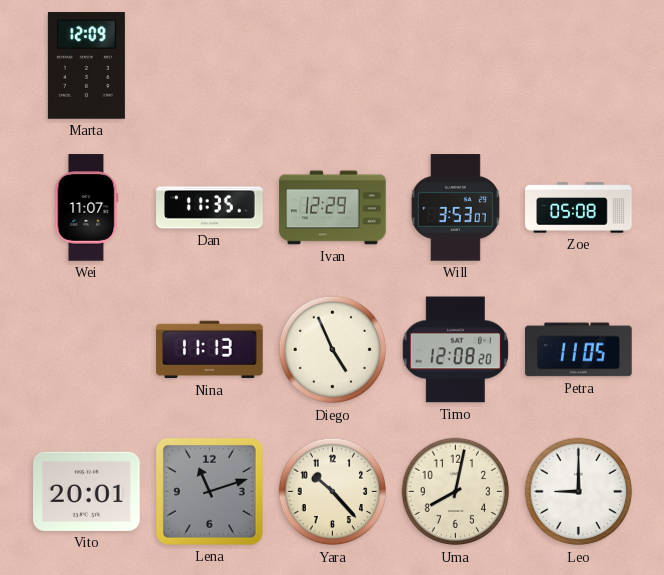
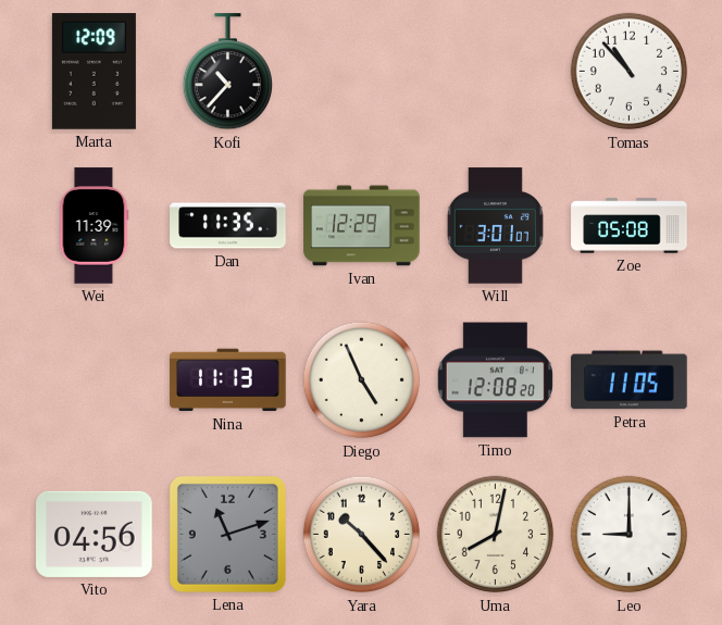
Kofi: none -> 10:37 (227, 72)
Tomas: none -> 10:53 (630, 72)
Wei: 11:07 -> 11:39 (94, 226)
Will: 3:53 -> 3:01 (495, 226)
Vito: 20:01 -> 04:56 (95, 534)
